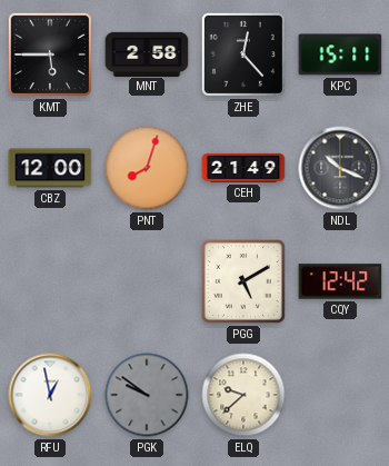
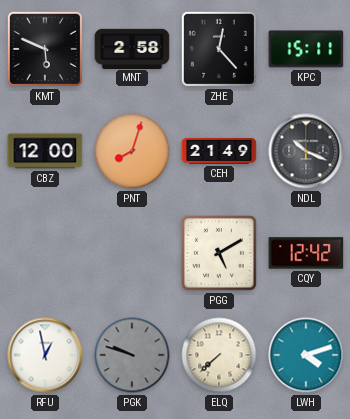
KMT: 5:45 -> 5:49 (45, 49)
PGK: 9:51 -> 9:48 (132, 355)
ELQ: 9:38 -> 7:38 (219, 355)
LWH: none -> 4:12 (306, 355)
